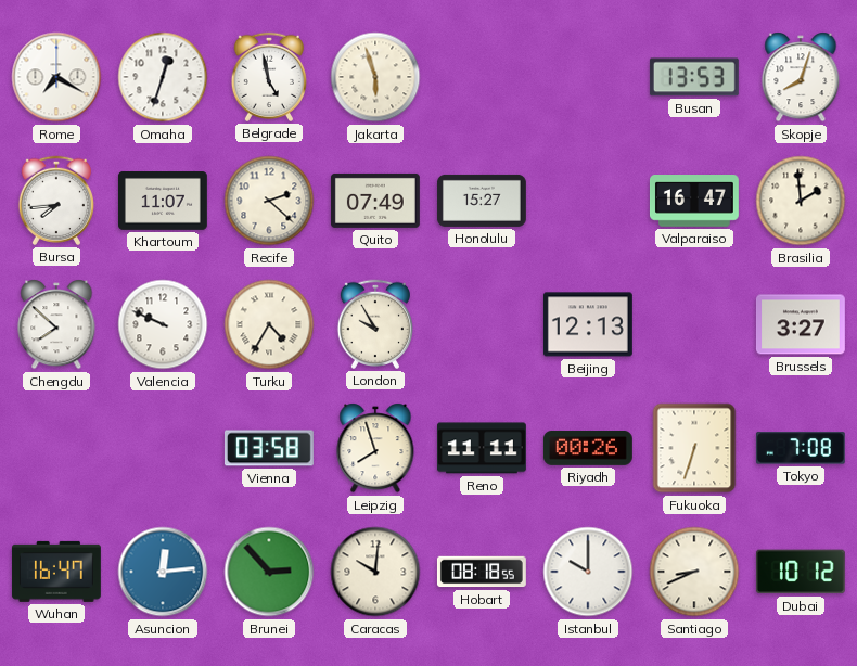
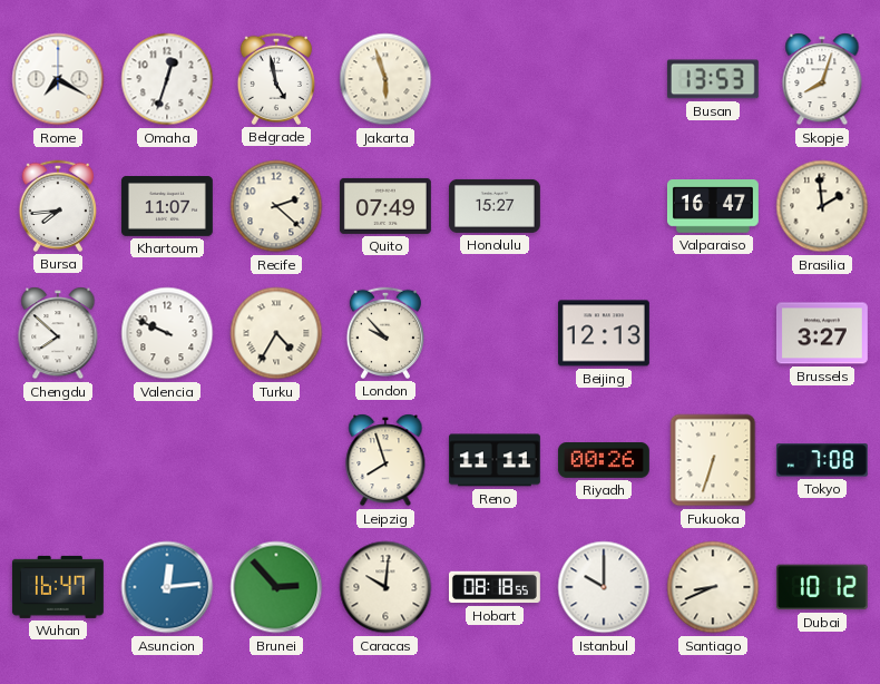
London: 9:55 -> 9:53 (384, 333)
Vienna: 03:58 -> none (269, 448)
